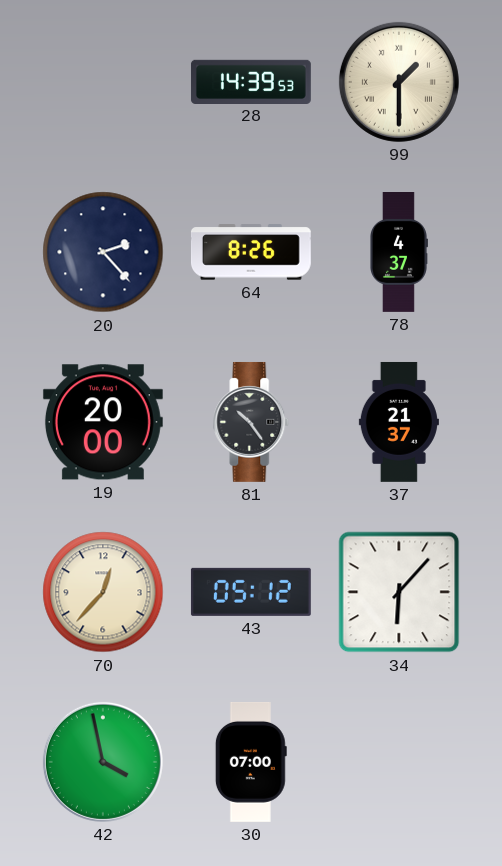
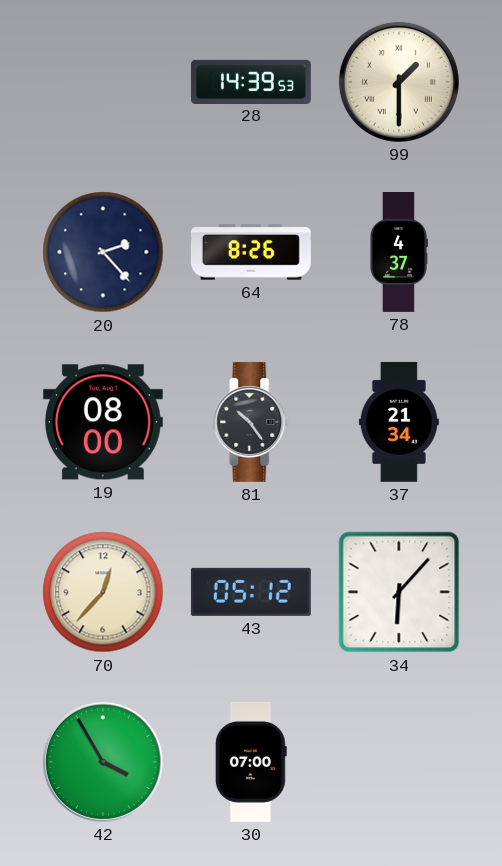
19: 20:00 -> 08:00 (103, 422)
37: 21:37 -> 21:34 (399, 422)
42: 3:58 -> 3:55 (103, 762)
